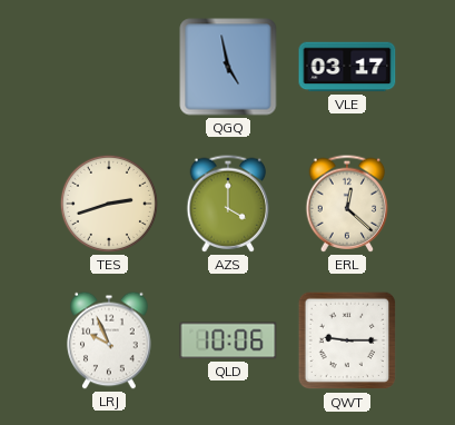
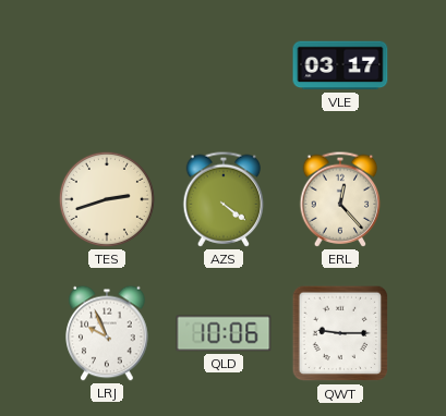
QGQ: 4:58 -> none (228, 67)
AZS: 4:00 -> 4:21 (224, 199)
ERL: 12:22 -> 12:23 (340, 199)
